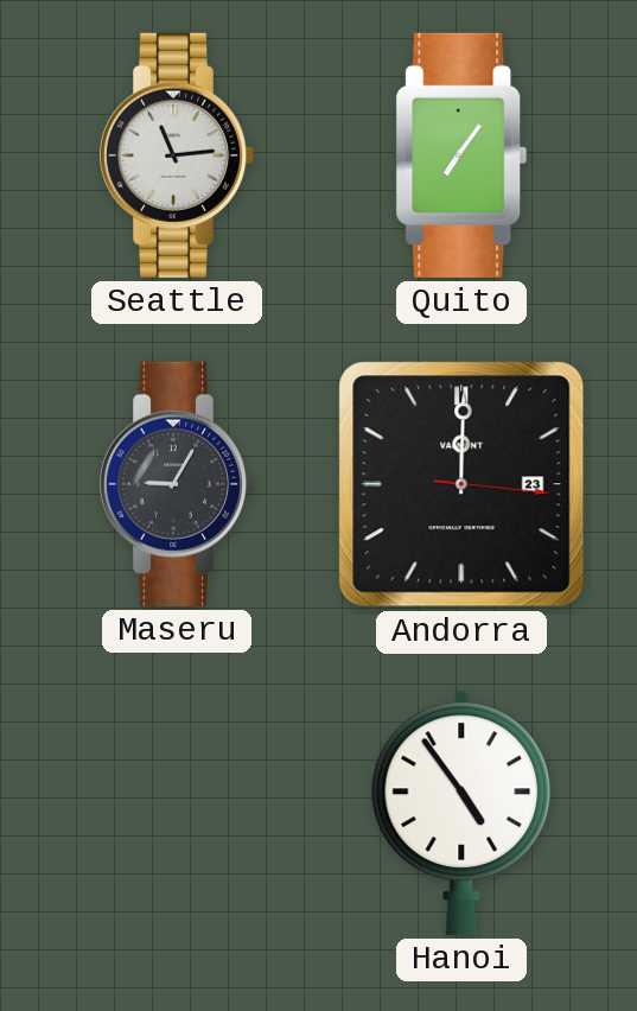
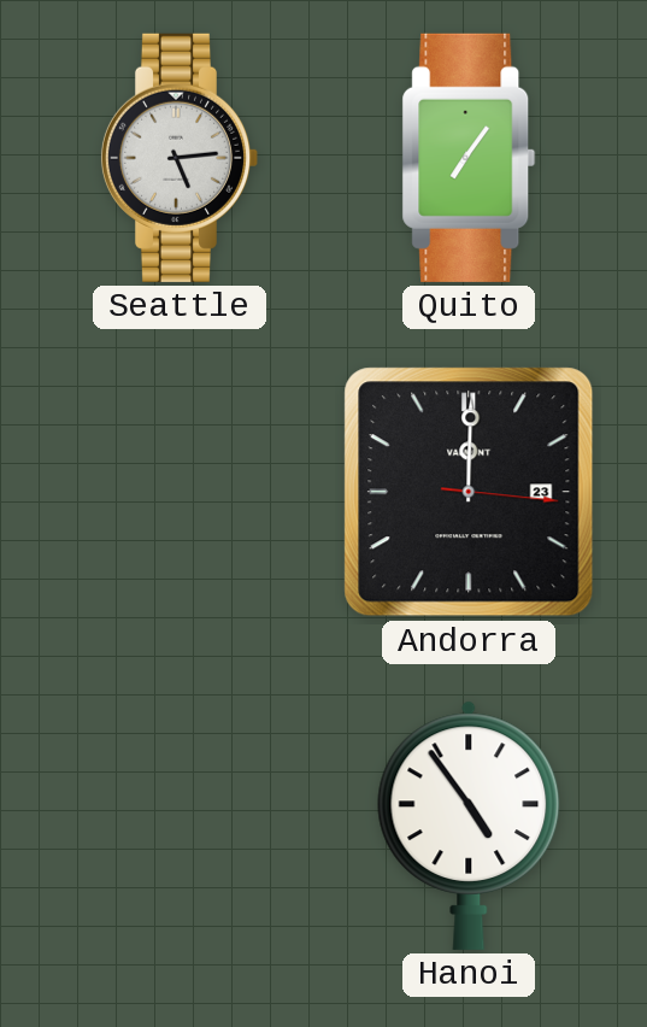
Seattle: 11:14 -> 5:14 (180, 158)
Maseru: 9:05 -> none (177, 484)
